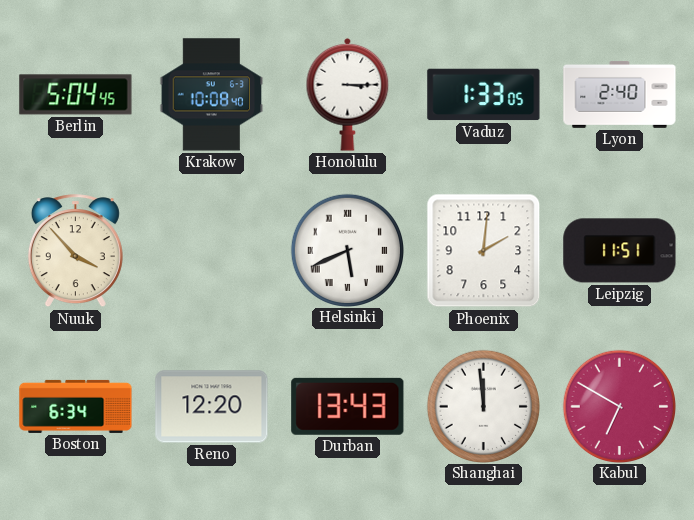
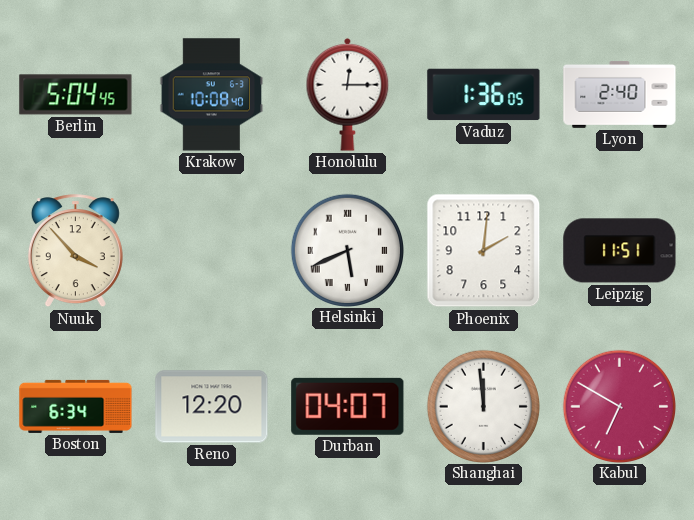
Honolulu: 3:15 -> 12:15 (348, 94)
Vaduz: 1:33 -> 1:36 (484, 95)
Durban: 13:43 -> 04:07 (348, 406)
